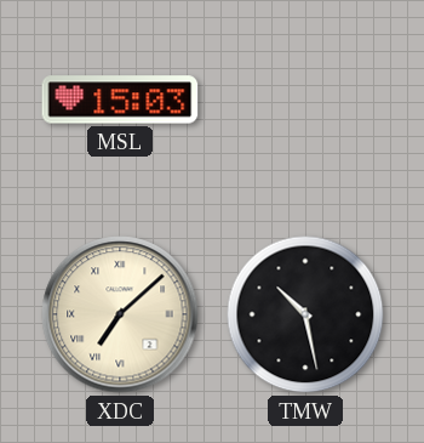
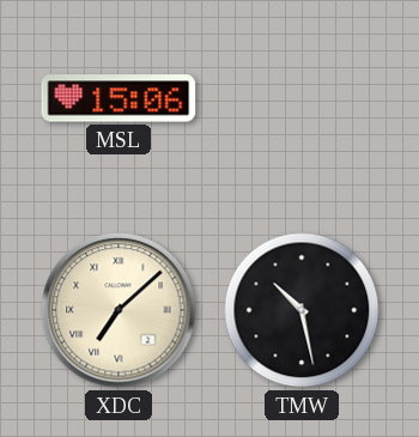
MSL: 15:03 -> 15:06 (119, 98)
